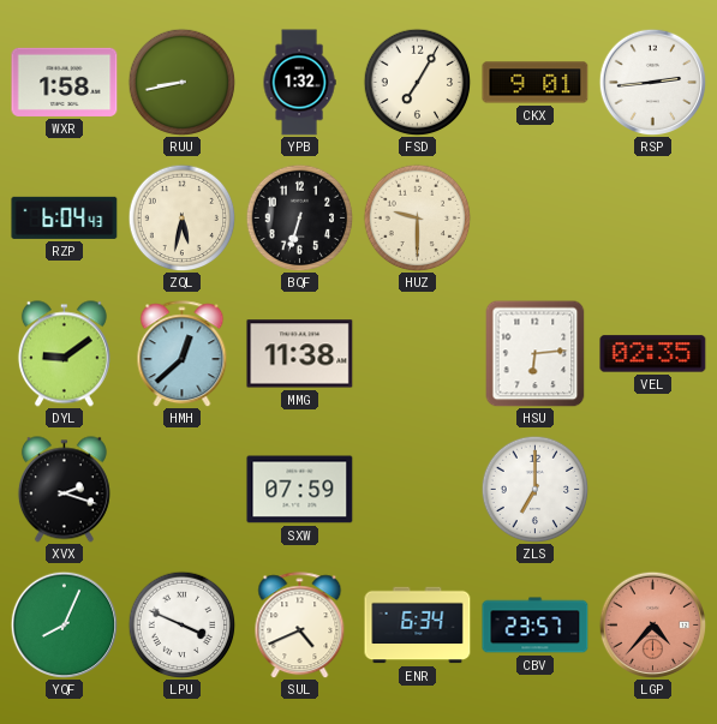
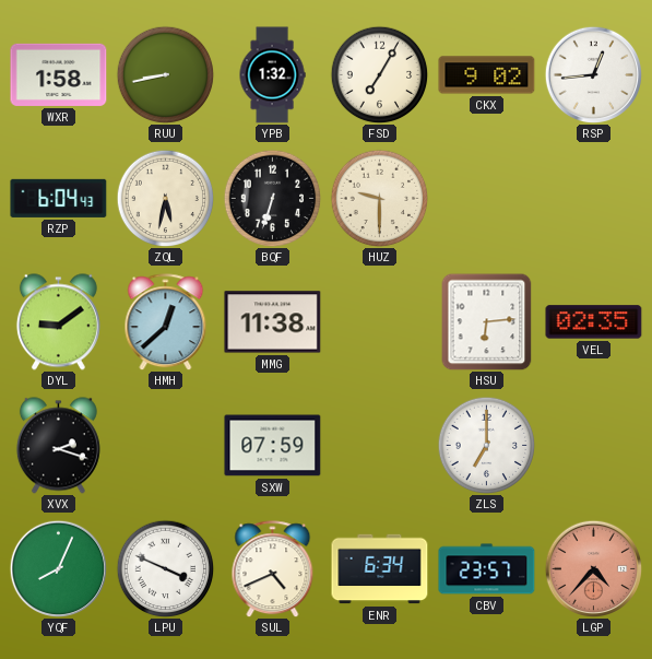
CKX: 9:01 -> 9:02 (487, 75)
RSP: 2:44 -> 12:44 (593, 74)
